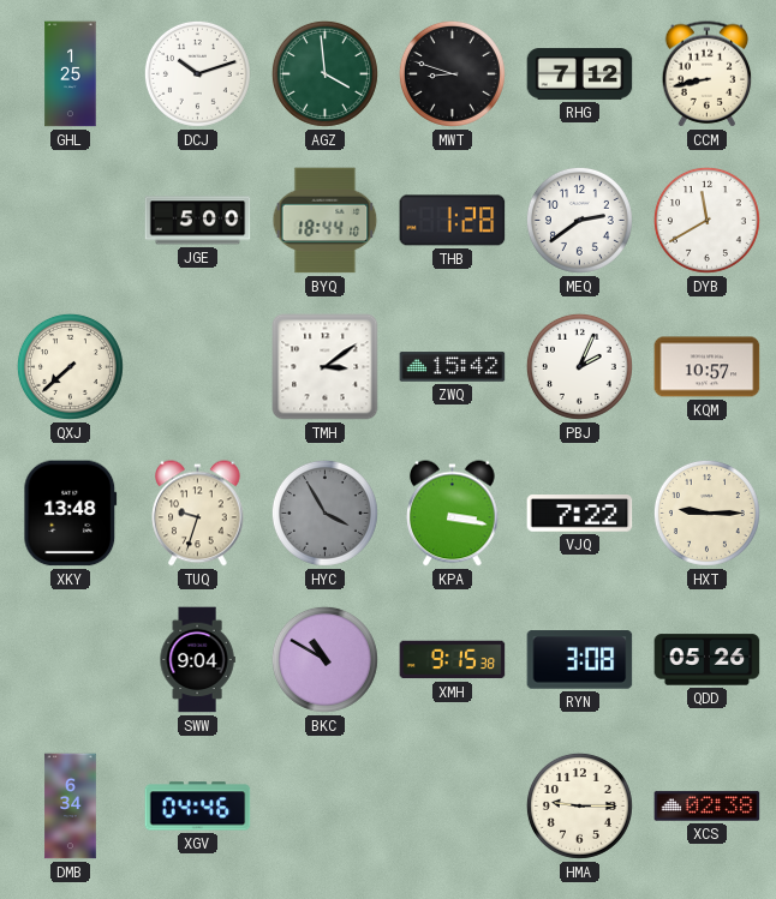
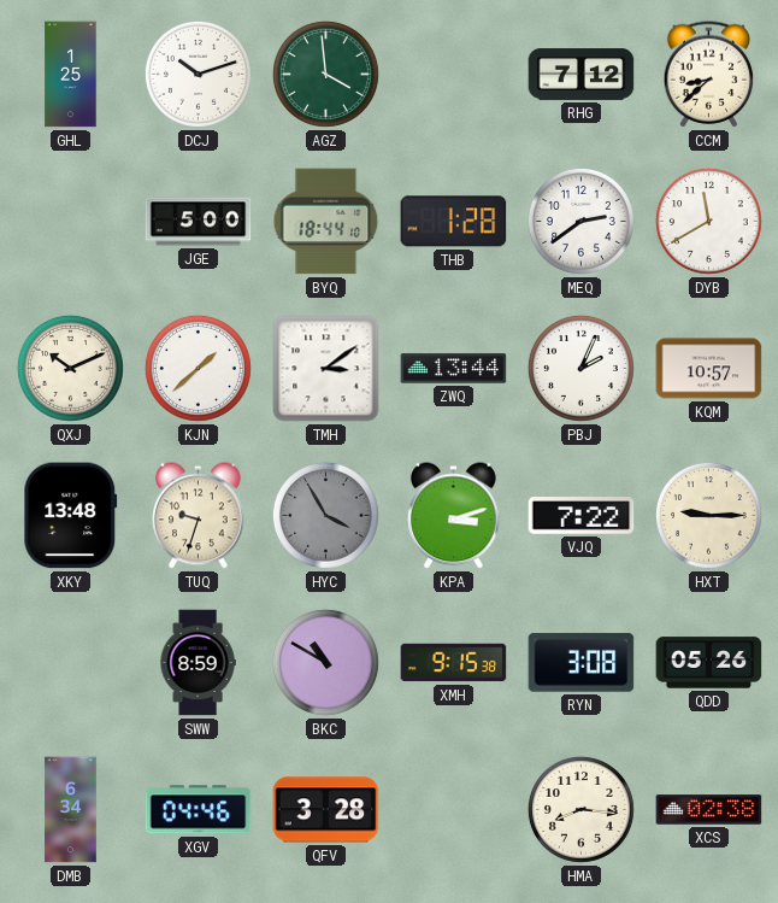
MWT: 8:48 -> none (452, 73)
CCM: 8:43 -> 8:38 (709, 75)
QXJ: 7:38 -> 10:11 (70, 368)
KJN: none -> 1:38 (198, 368)
ZWQ: 15:42 -> 13:44 (454, 369)
KPA: 3:17 -> 3:12 (454, 516)
SWW: 9:04 -> 8:59 (198, 663)
QFV: none -> 3:28 (326, 810)
HMA: 9:15 -> 8:16 (580, 809)
